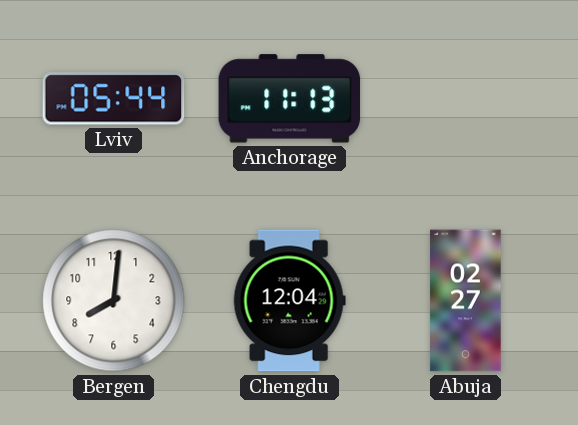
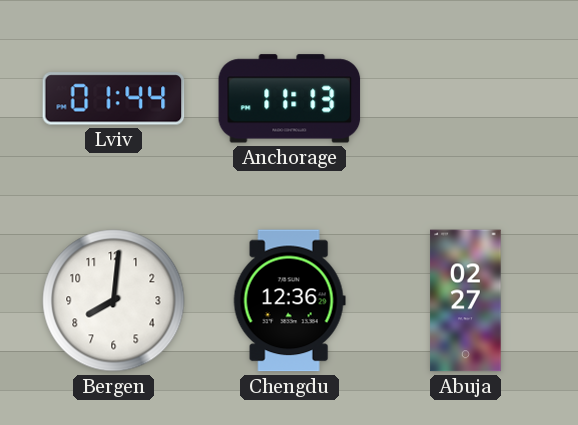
Lviv: 05:44 -> 01:44 (114, 99)
Chengdu: 12:04 -> 12:36 (289, 301)
